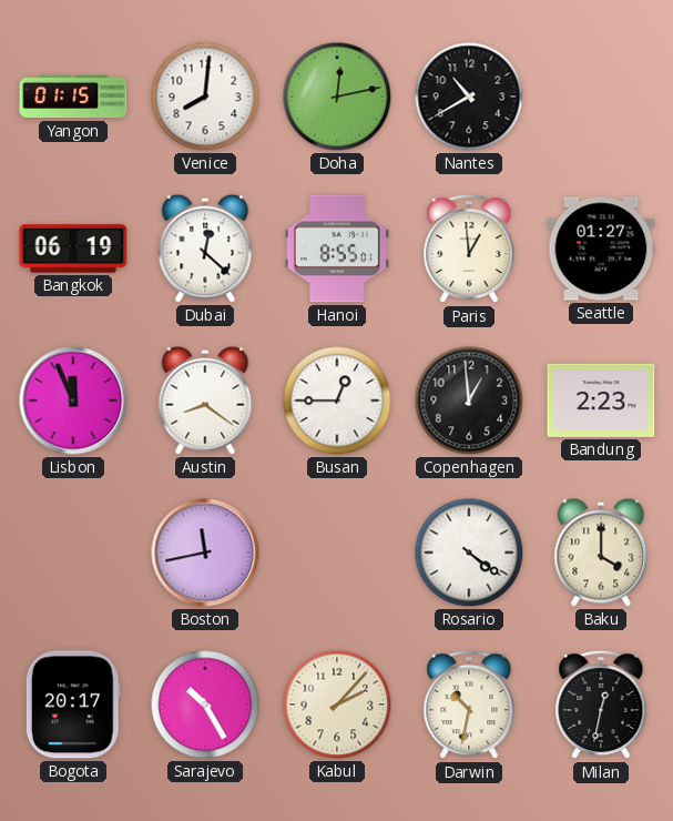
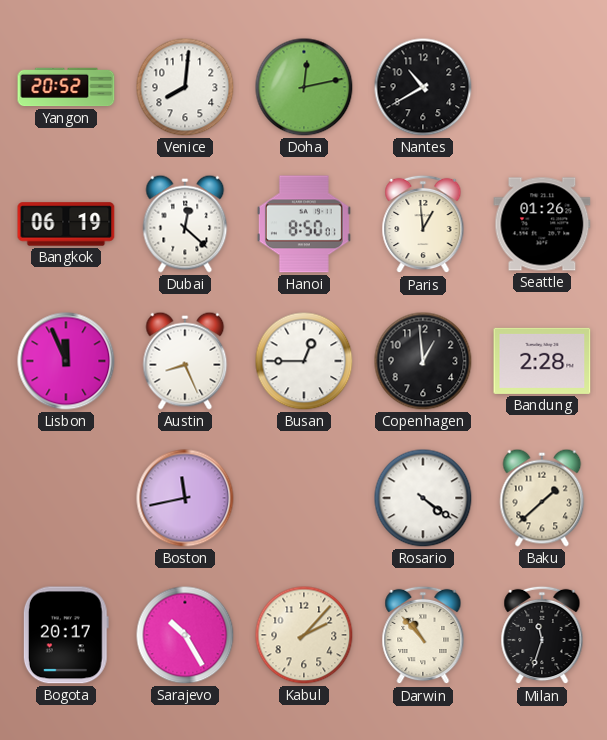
Yangon: 01:15 -> 20:52 (66, 87)
Hanoi: 8:55 -> 8:50 (304, 224)
Seattle: 01:27 -> 01:26 (542, 224)
Austin: 8:21 -> 8:26 (185, 361)
Bandung: 2:23 -> 2:28 (542, 361)
Baku: 4:00 -> 1:38 (542, 498)
Darwin: 10:32 -> 10:53 (423, 635)
Milan: 12:32 -> 11:33 (542, 635)
